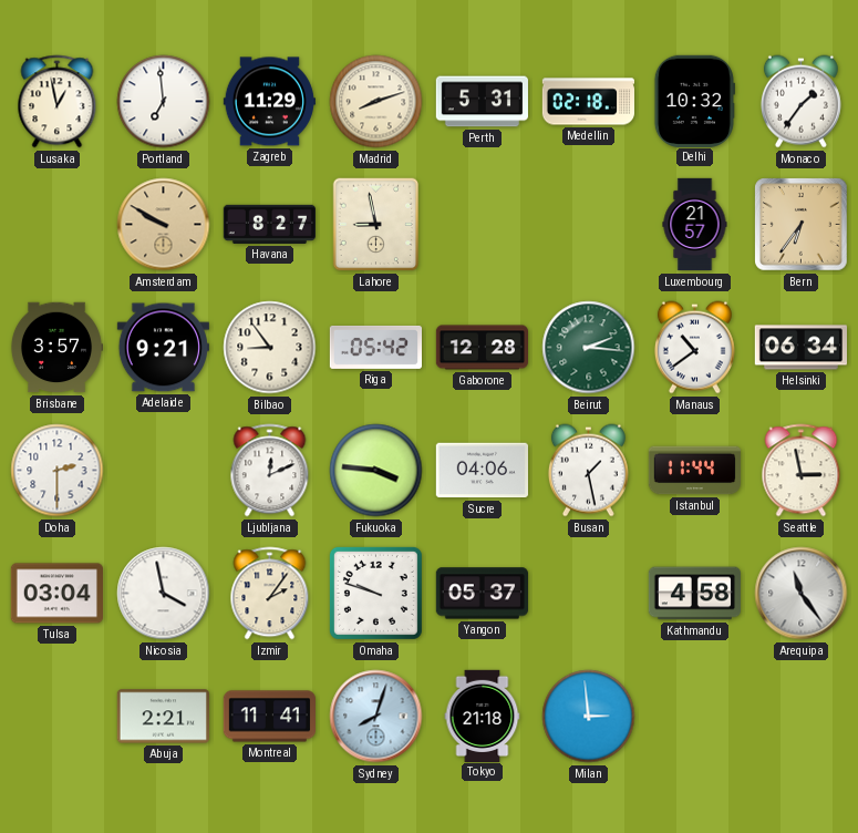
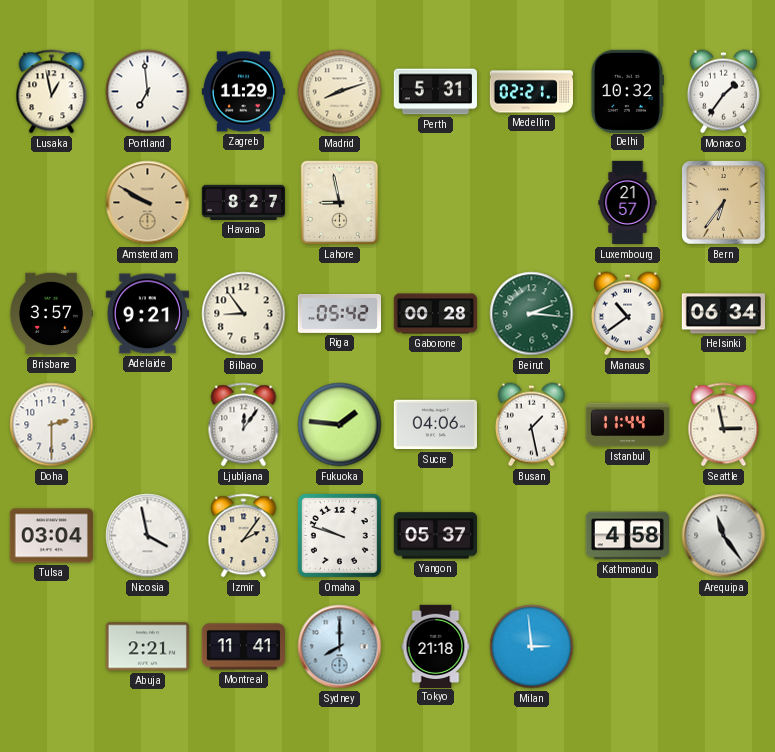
Medellin: 02:18 -> 02:21 (531, 92)
Gaborone: 12:28 -> 00:28 (435, 314)
Ljubljana: 12:11 -> 12:06 (244, 425)
Fukuoka: 3:46 -> 1:46 (340, 425)
Sydney: 8:03 -> 8:00 (340, 647)
